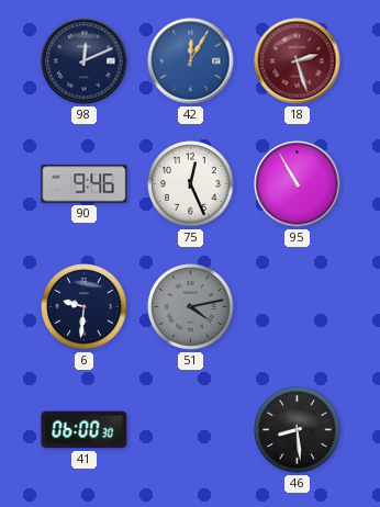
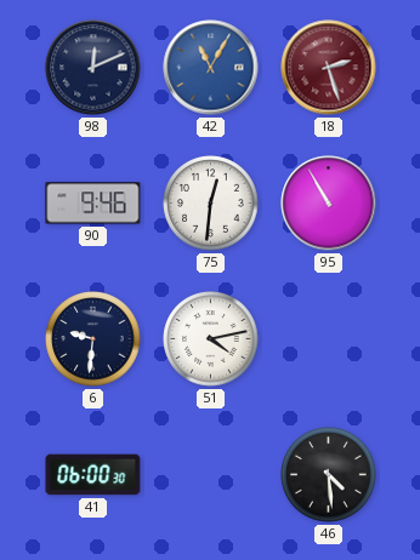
42: 12:05 -> 11:05 (211, 68)
75: 12:26 -> 12:31 (211, 204)
51 dial: grey -> white (211, 339)
46: 8:29 -> 4:29 (329, 475)
